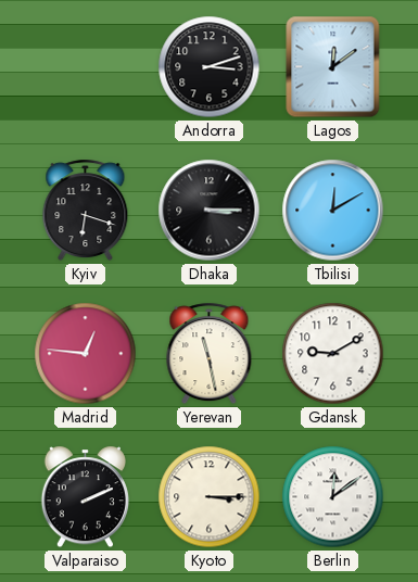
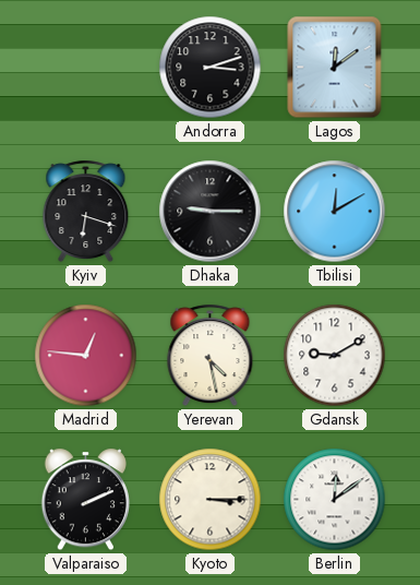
Dhaka: 3:15 -> 9:15 (211, 212)
Yerevan: 11:28 -> 4:28 (211, 356)
